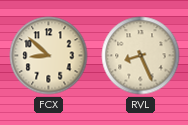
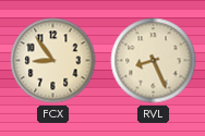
FCX: 8:52 -> 8:54 (53, 61)
